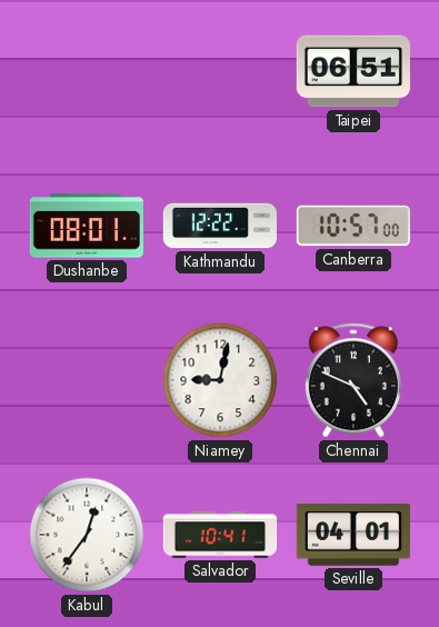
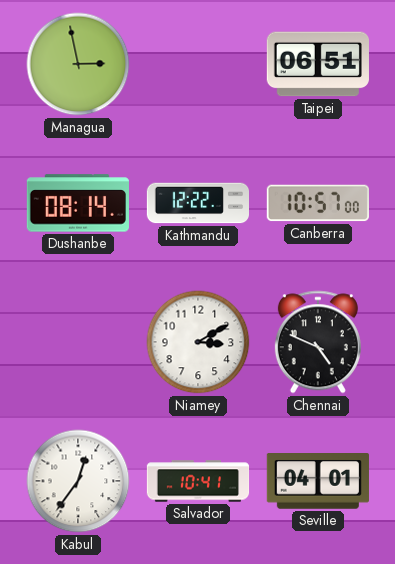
Managua: none -> 2:58 (78, 64)
Dushanbe: 08:01 -> 08:14 (78, 203)
Niamey: 9:02 -> 3:10 (198, 342)
